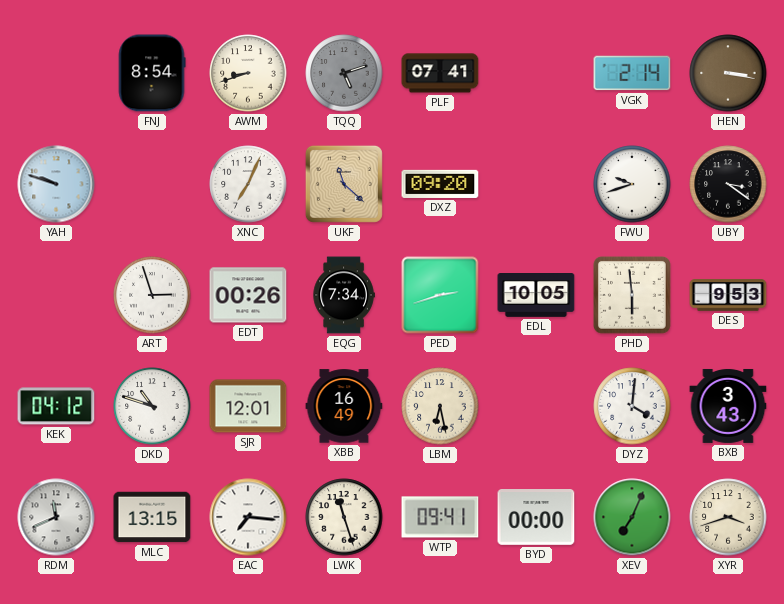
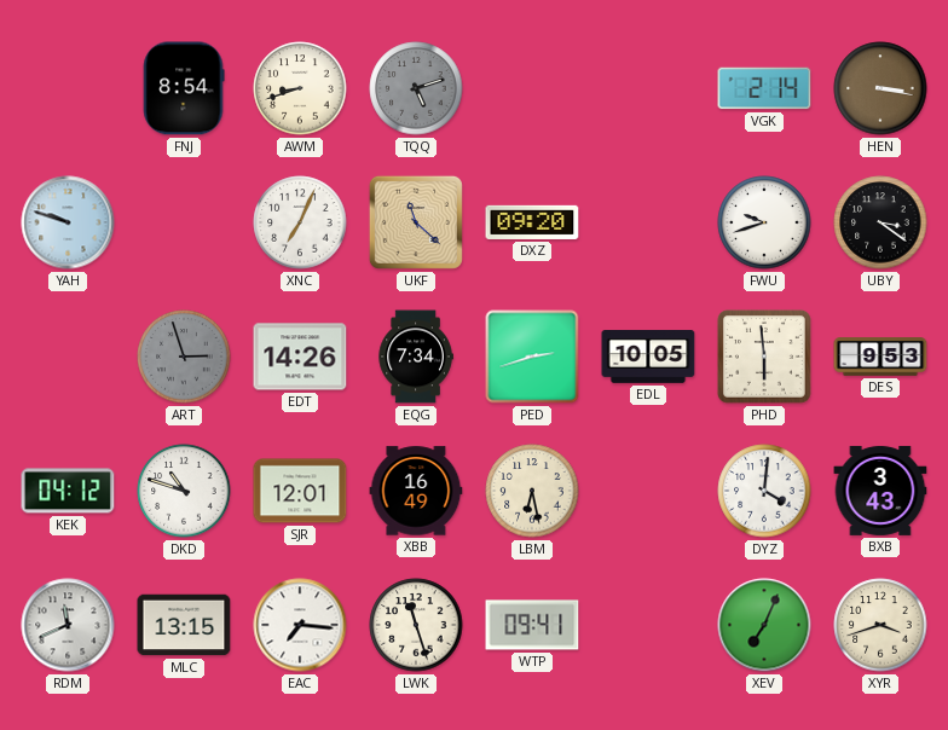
PLF: 07:41 -> none (440, 73)
ART dial: white -> grey (184, 357)
EDT: 00:26 -> 14:26 (300, 357)
BYD: 00:00 -> none (536, 518)
